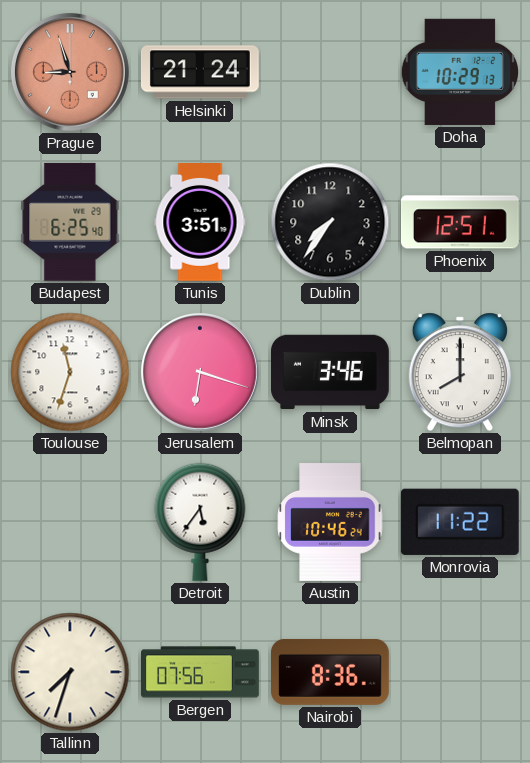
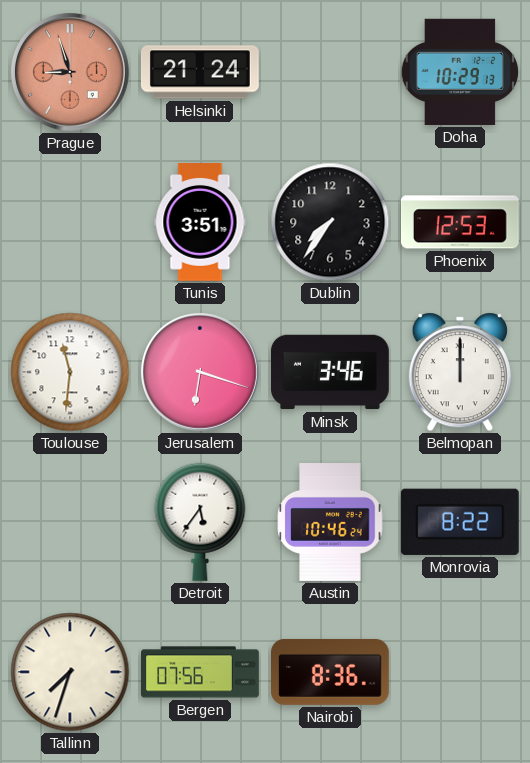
Budapest: 6:25 -> none (70, 222)
Phoenix: 12:51 -> 12:53 (460, 222)
Toulouse: 11:33 -> 11:31 (70, 372)
Belmopan: 8:00 -> 12:00 (460, 372)
Monrovia: 11:22 -> 8:22 (460, 522)
